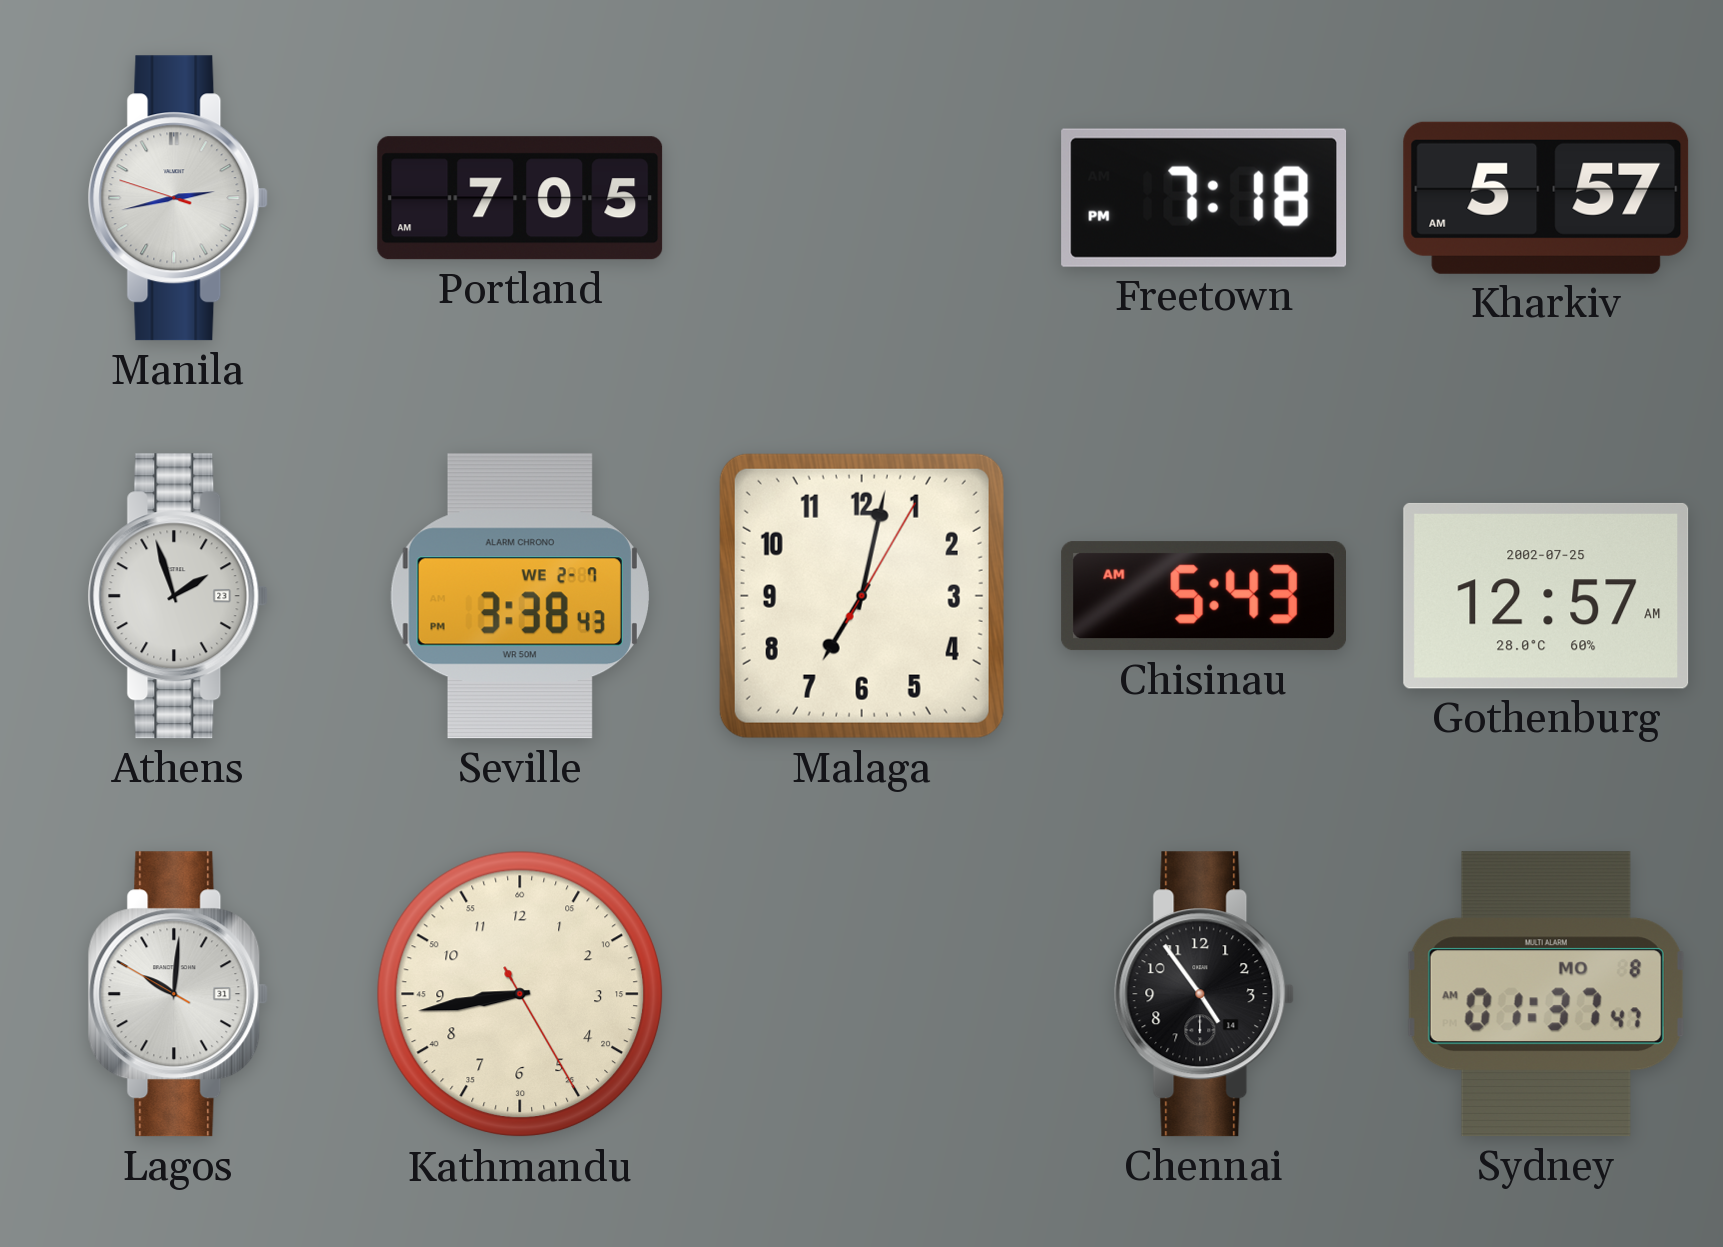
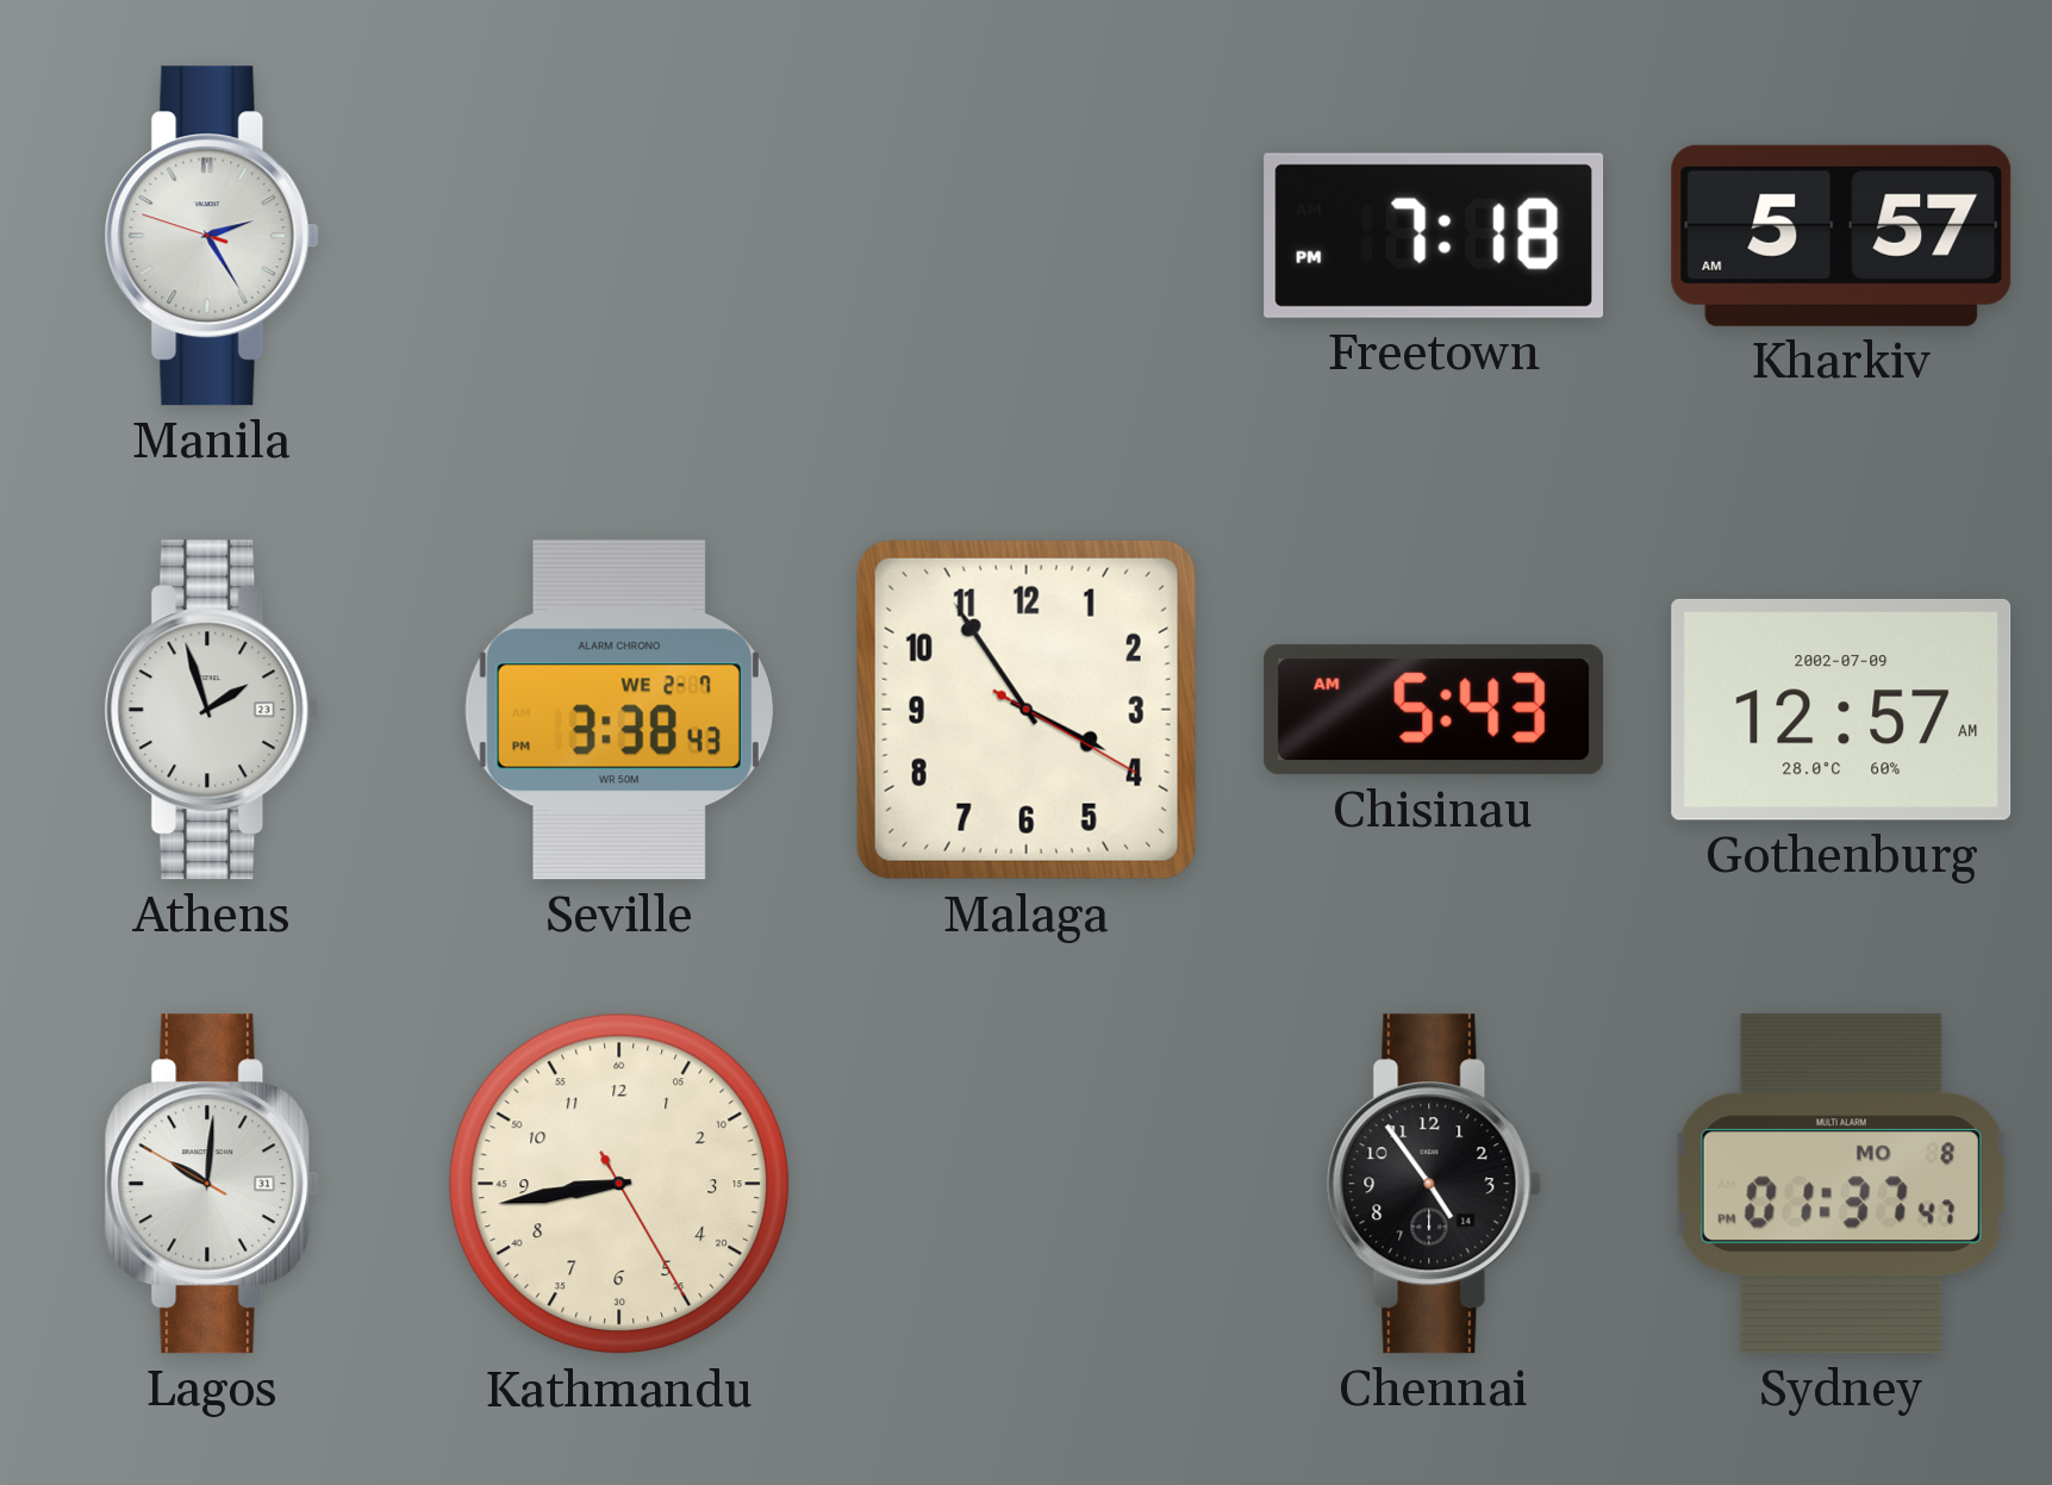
Manila: 2:42 -> 2:24 (212, 236)
Portland: 7:05 -> none (520, 198)
Malaga: 7:02 -> 3:54 (1027, 710)
Gothenburg date: 2002-07-25 -> 2002-07-09 (1841, 710)
Sydney: 01:37:47 AM -> 01:37:47 PM (1841, 1184)
